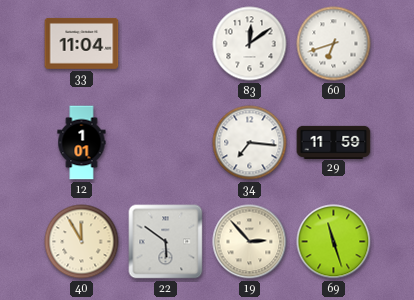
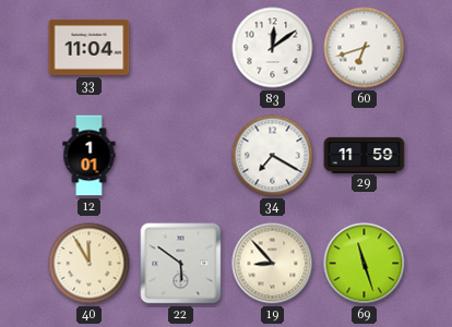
34: 7:16 -> 7:20 (273, 156)
19: 2:53 -> 8:53 (273, 264)
